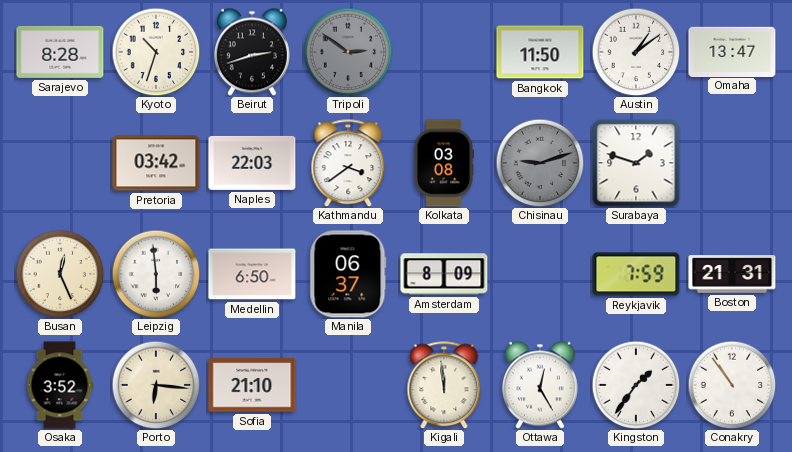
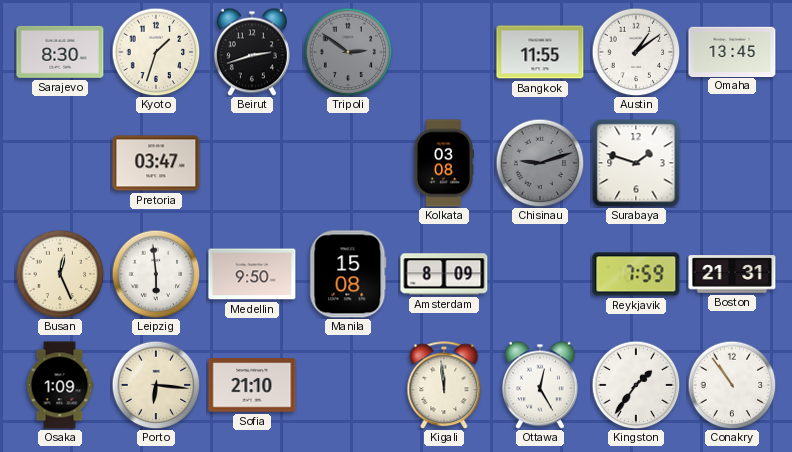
Sarajevo: 8:28 -> 8:30 (60, 52)
Kyoto: 10:33 -> 1:33 (156, 52)
Bangkok: 11:50 -> 11:55 (540, 52)
Omaha: 13:47 -> 13:45 (732, 51)
Pretoria: 03:42 -> 03:47 (156, 163)
Naples: 22:03 -> none (252, 163)
Kathmandu: 3:39 -> none (348, 163)
Medellin: 6:50 -> 9:50 (252, 274)
Manila: 06:37 -> 15:08 (348, 274)
Osaka: 3:52 -> 1:09 (60, 385)
